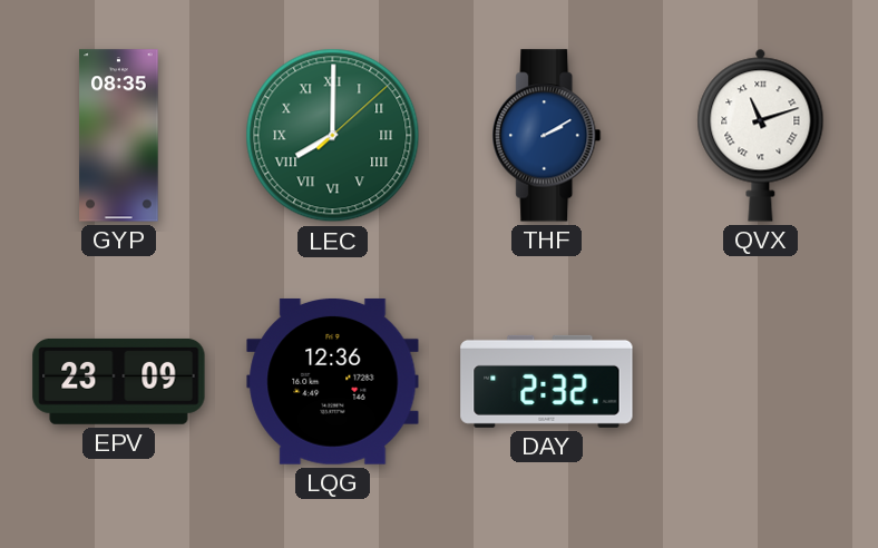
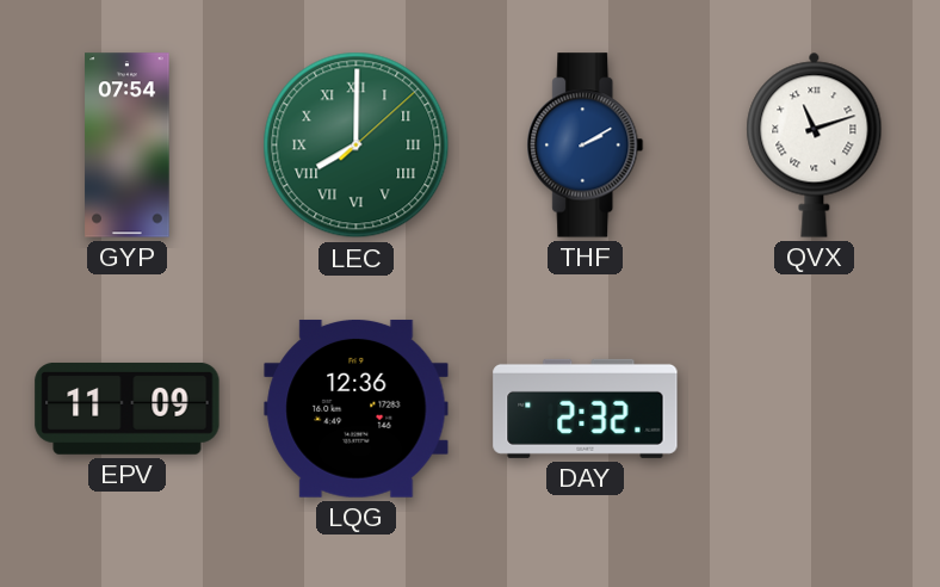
GYP: 08:35 -> 07:54 (128, 146)
EPV: 23:09 -> 11:09 (128, 408)
